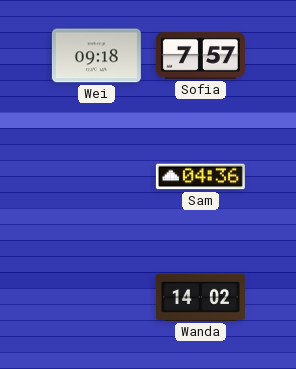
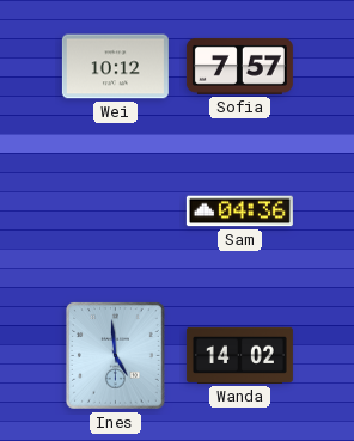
Wei: 09:18 -> 10:12 (115, 67)
Ines: none -> 4:59 (115, 356)
